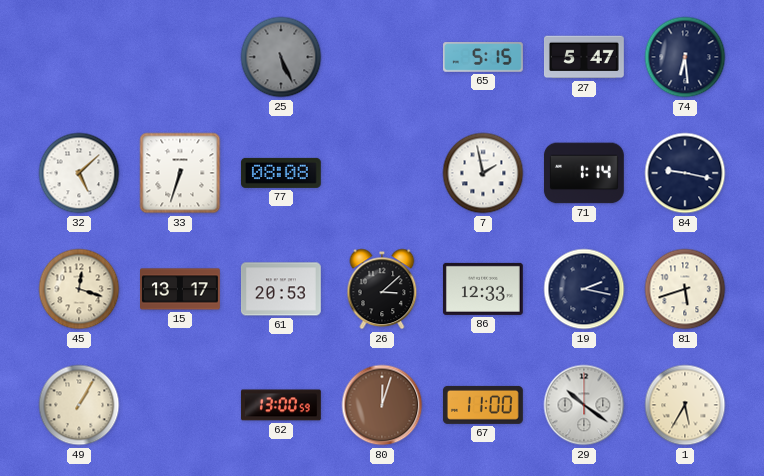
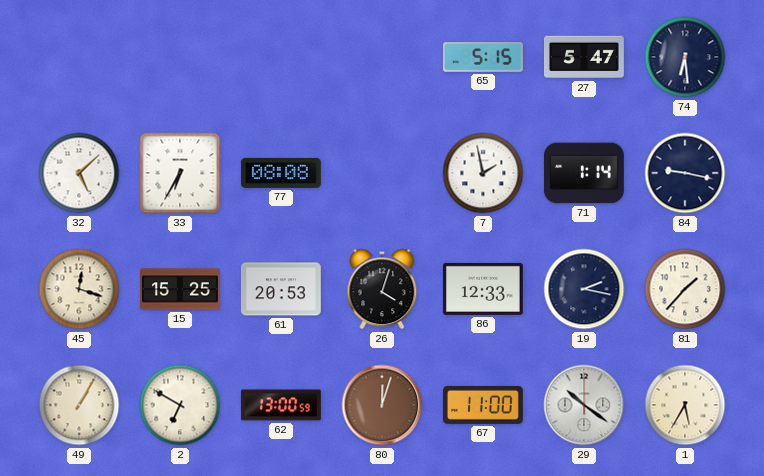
25: 5:26 -> none (281, 57)
33: 6:33 -> 6:35 (180, 173)
15: 13:17 -> 15:25 (181, 289)
26: 3:08 -> 4:03 (382, 289)
81: 5:42 -> 1:37 (685, 289)
2: none -> 6:50 (180, 405)
